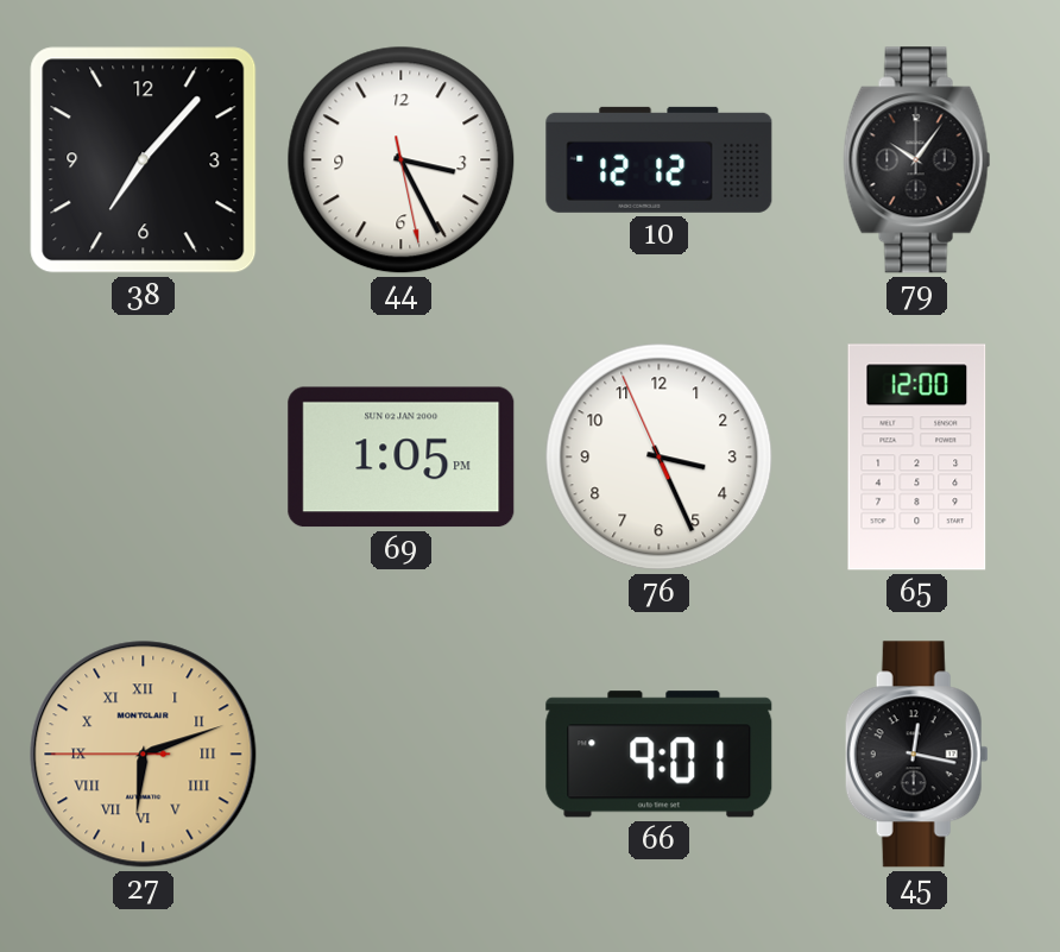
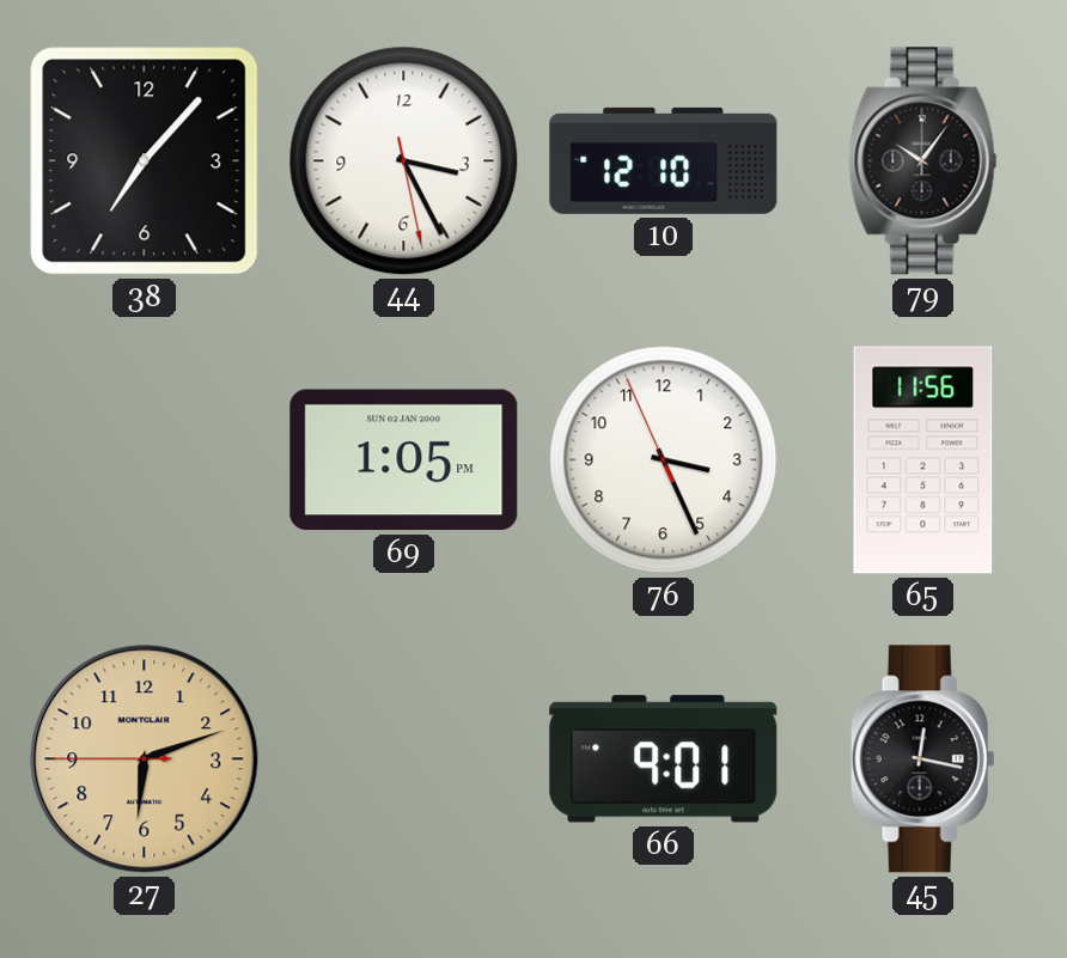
10: 12:12 -> 12:10 (664, 160)
65: 12:00 -> 11:56 (923, 460)
27 numerals: Roman -> Arabic (145, 759)
